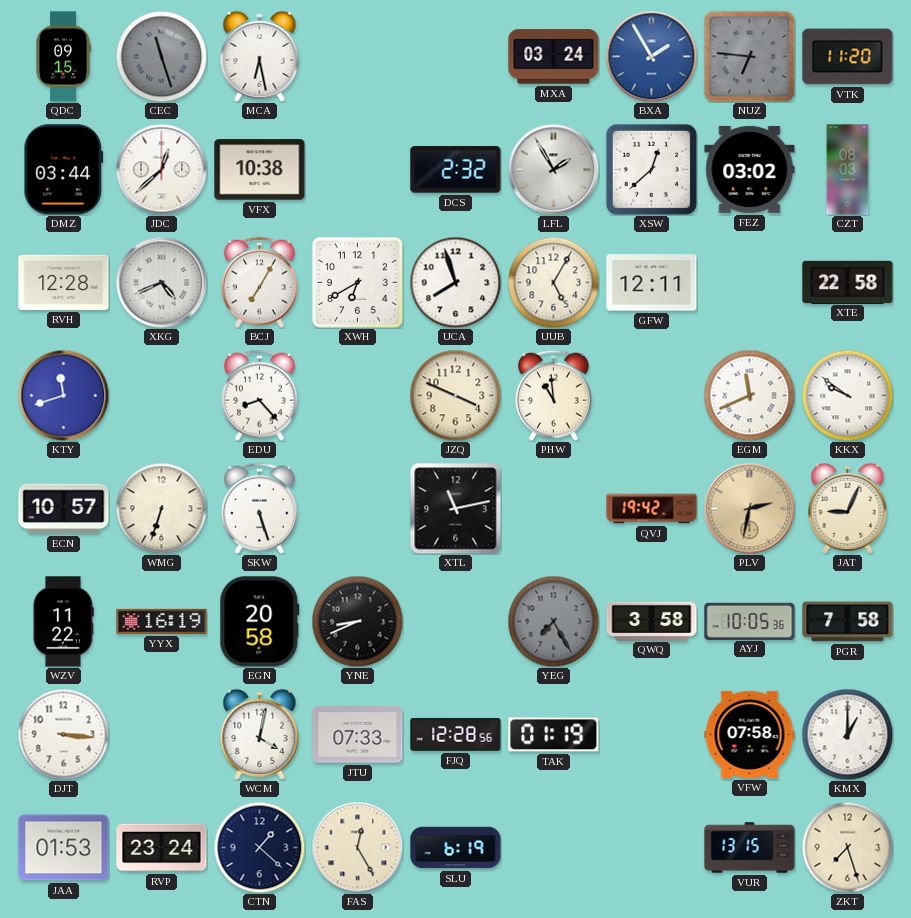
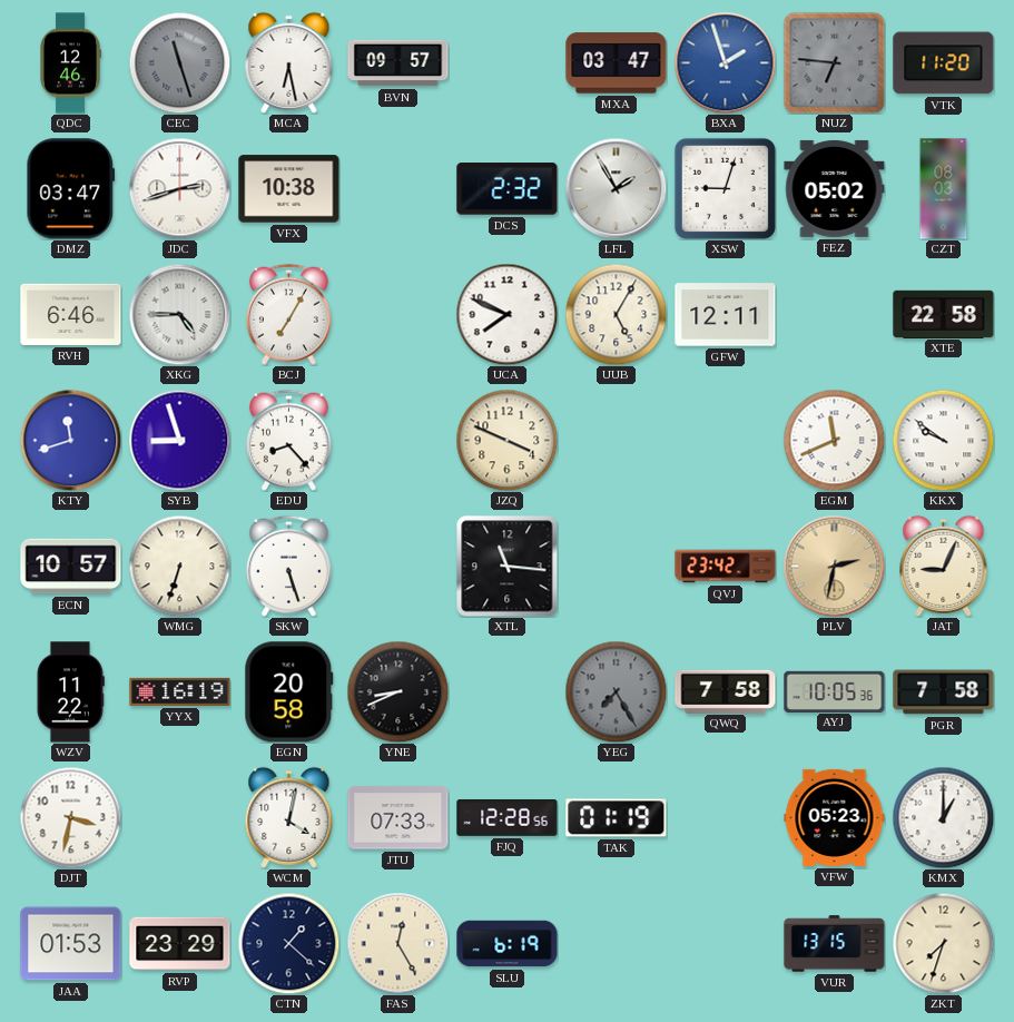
QDC: 09:15 -> 12:46 (70, 63)
BVN: none -> 09:57 (398, 63)
MXA: 03:24 -> 03:47 (617, 63)
BXA: 1:55 -> 1:57 (725, 62)
DMZ: 03:44 -> 03:47 (71, 189)
JDC: 12:38 -> 2:42 (179, 188)
XSW: 12:38 -> 9:03 (725, 188)
FEZ: 03:02 -> 05:02 (835, 188)
RVH: 12:28 -> 6:46 (71, 314)
XKG: 4:41 -> 4:45 (179, 314)
XWH: 6:40 -> none (357, 282)
UCA: 7:57 -> 7:49 (506, 314)
SYB: none -> 8:57 (179, 440)
PHW: 10:59 -> none (553, 395)
XTL: 11:13 -> 11:16 (508, 567)
QVJ: 19:42 -> 23:42 (726, 567)
QWQ: 3:58 -> 7:58 (726, 691)
DJT: 3:16 -> 3:32 (70, 817)
VFW: 07:58 -> 05:23 (835, 817)
RVP: 23:24 -> 23:29 (180, 944)
ZKT: 7:27 -> 7:33 (943, 943)
